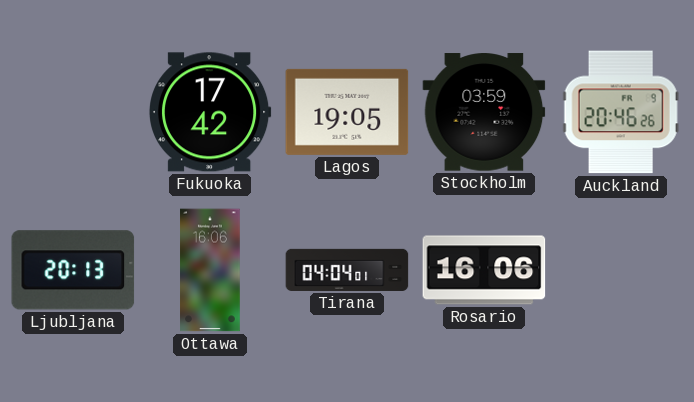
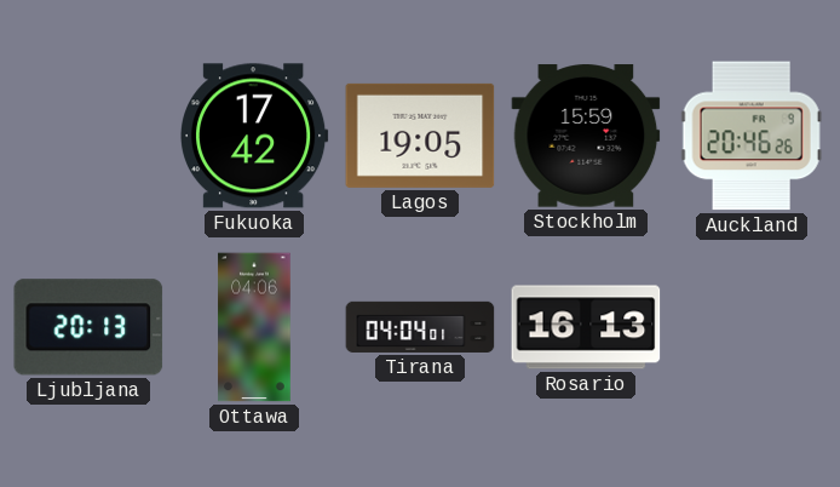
Stockholm: 03:59 -> 15:59 (586, 136)
Ottawa: 16:06 -> 04:06 (254, 327)
Rosario: 16:06 -> 16:13 (586, 327)
